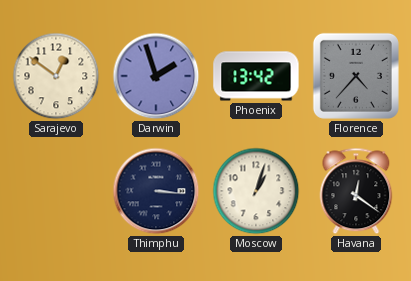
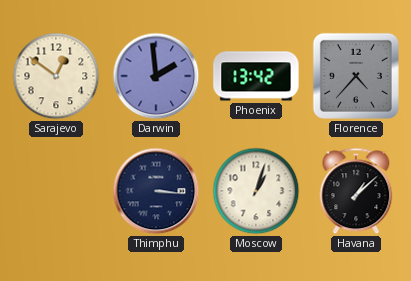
Darwin: 1:57 -> 1:59 (156, 76)
Havana: 12:21 -> 1:08 (356, 191)
